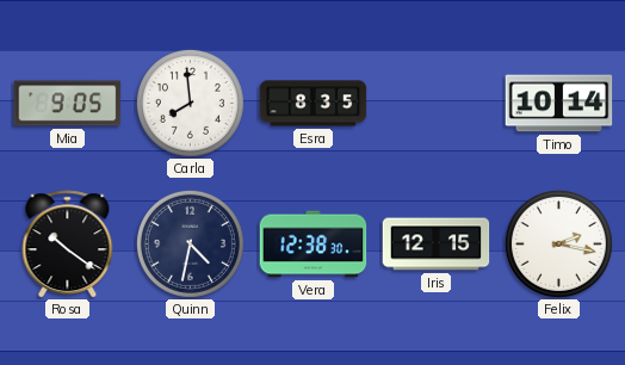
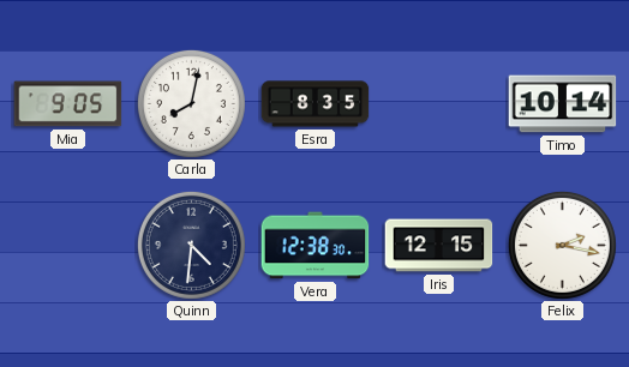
Carla: 7:59 -> 8:02 (191, 103)
Rosa: 10:21 -> none (68, 245)
Quinn: 4:32 -> 4:31 (191, 245)
